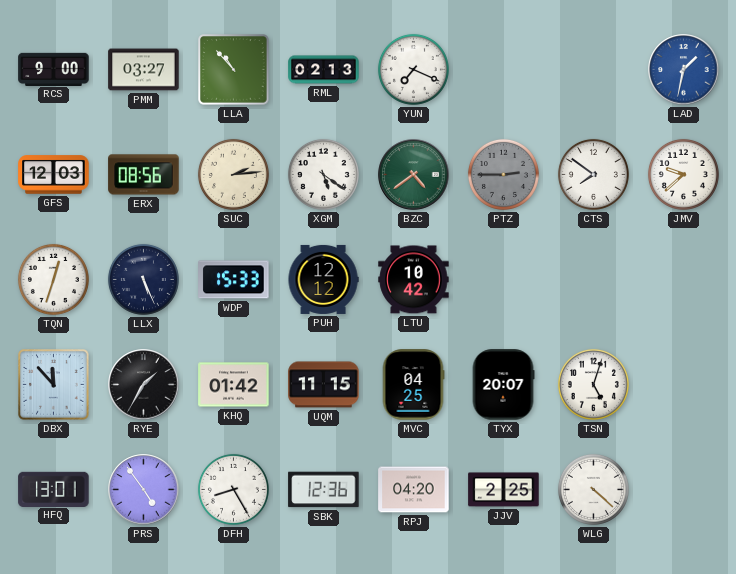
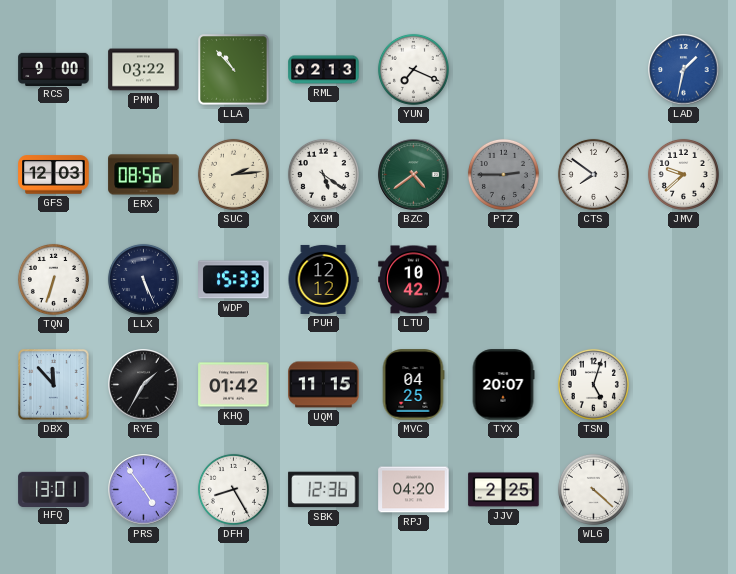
PMM: 03:27 -> 03:22 (144, 70)
TQN: 12:33 -> 6:33 (53, 279)
